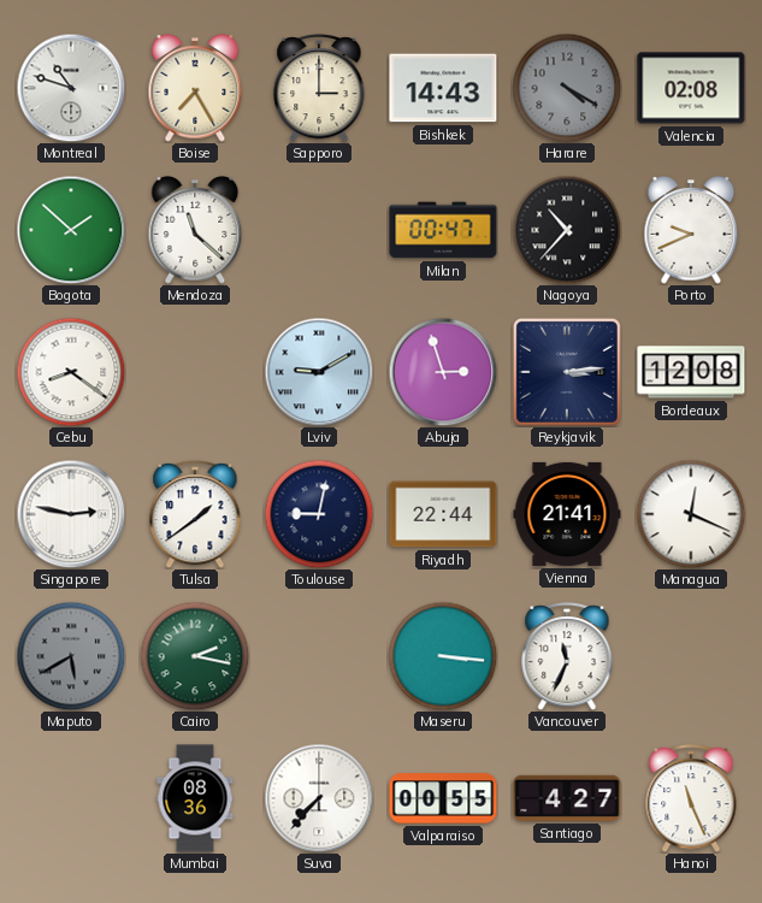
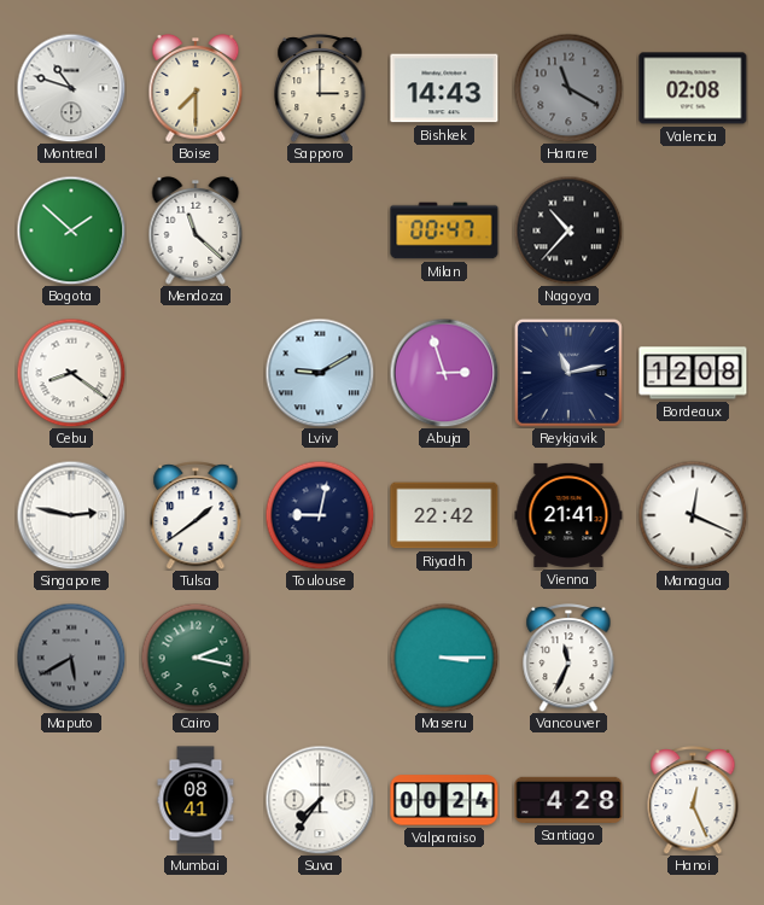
Boise: 7:25 -> 7:30 (196, 89)
Harare: 4:20 -> 11:20 (568, 88)
Porto: 9:41 -> none (691, 231)
Reykjavik: 3:14 -> 11:13 (568, 373)
Riyadh: 22:44 -> 22:42 (444, 515)
Maseru: 3:16 -> 3:15 (444, 658)
Mumbai: 08:36 -> 08:41 (196, 800)
Suva: 7:37 -> 7:36 (320, 800)
Valparaiso: 00:55 -> 00:24 (444, 800)
Santiago: 4:27 -> 4:28 (568, 800)
Hanoi: 11:26 -> 12:26 (693, 800)
